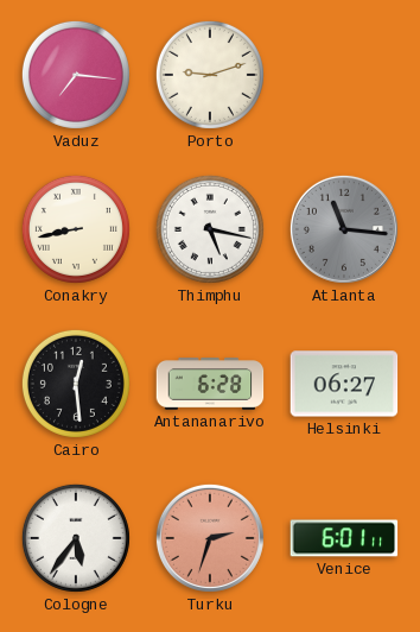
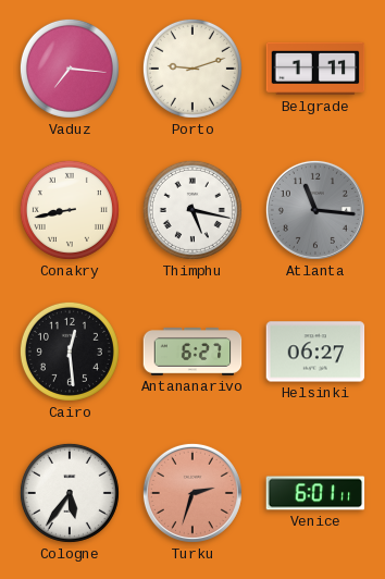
Belgrade: none -> 1:11 (315, 69)
Antananarivo: 6:28 -> 6:27 (192, 352)
